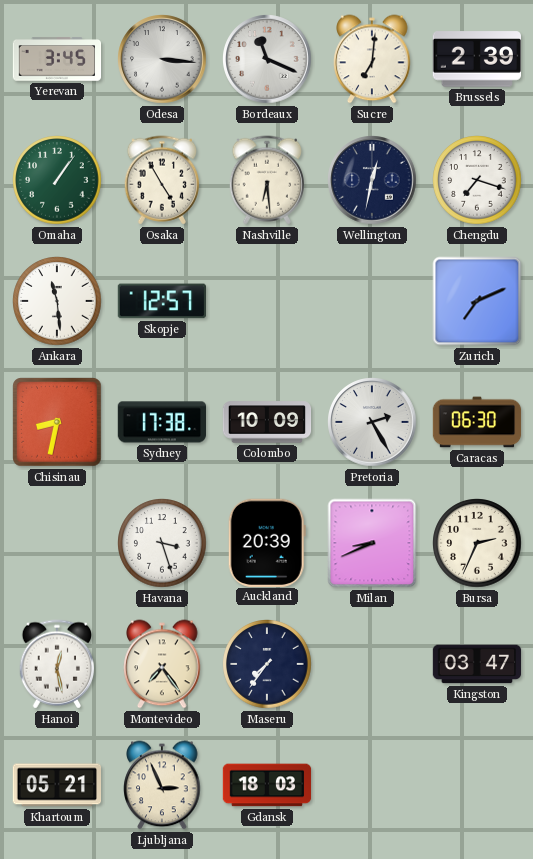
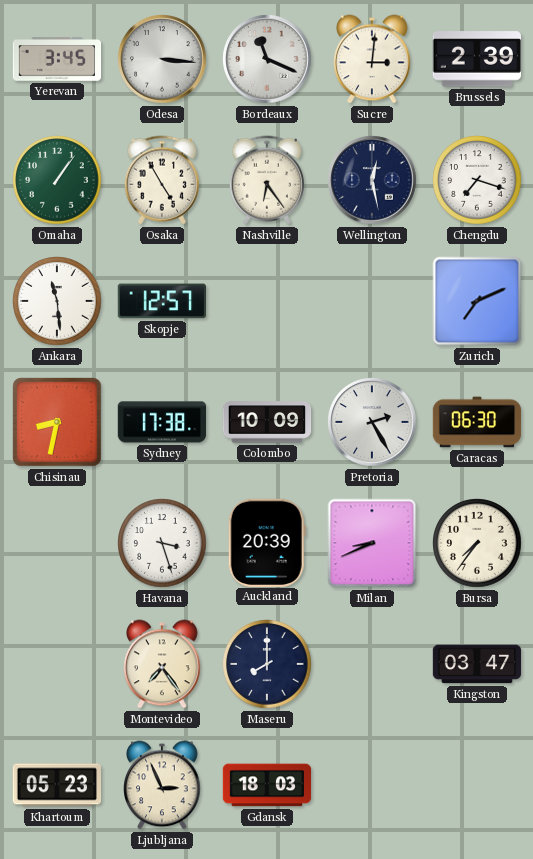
Sucre: 7:01 -> 3:01 (372, 59)
Nashville: 6:29 -> 6:24 (266, 180)
Wellington: 12:32 -> 12:28 (372, 180)
Bursa: 2:34 -> 7:36 (477, 543)
Hanoi: 12:28 -> none (56, 664)
Maseru: 7:36 -> 8:00 (267, 664)
Khartoum: 05:21 -> 05:23 (56, 785)
